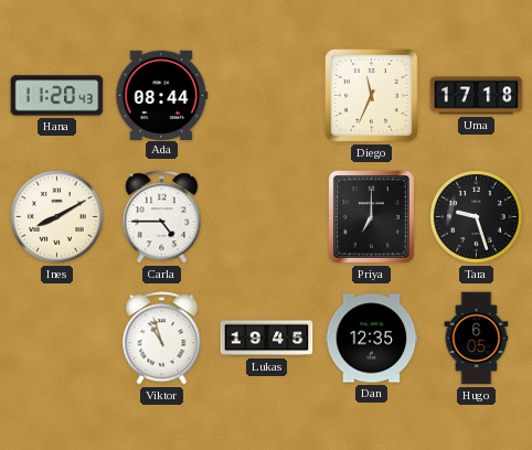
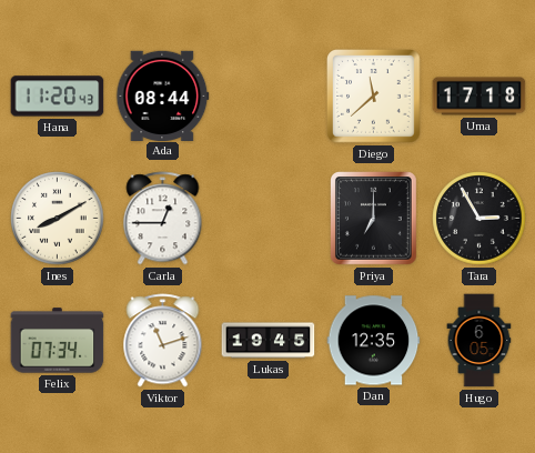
Diego: 11:34 -> 11:38 (374, 97)
Carla: 4:45 -> 12:45 (163, 219)
Tara: 9:27 -> 2:55 (480, 219)
Felix: none -> 07:34 (58, 341)
Viktor: 10:57 -> 11:12 (163, 341)
